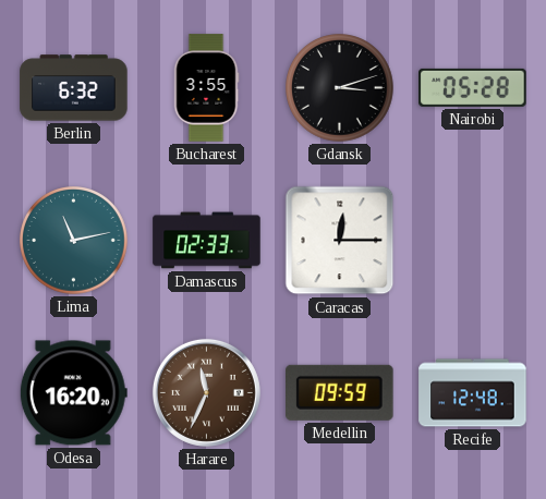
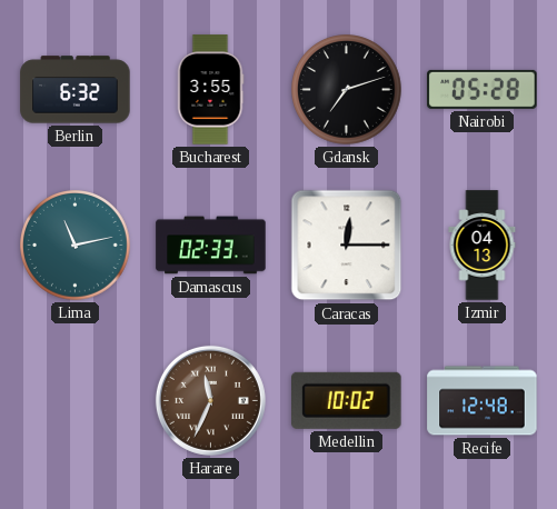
Gdansk: 3:12 -> 7:12 (347, 90)
Izmir: none -> 04:13 (483, 246)
Odesa: 16:20 -> none (73, 393)
Medellin: 09:59 -> 10:02 (347, 400)
